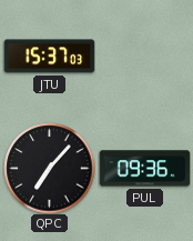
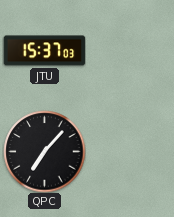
PUL: 09:36 -> none (144, 169)
